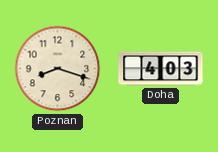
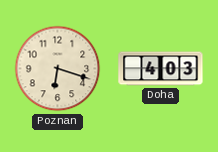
Poznan: 8:18 -> 6:18 (58, 69)
